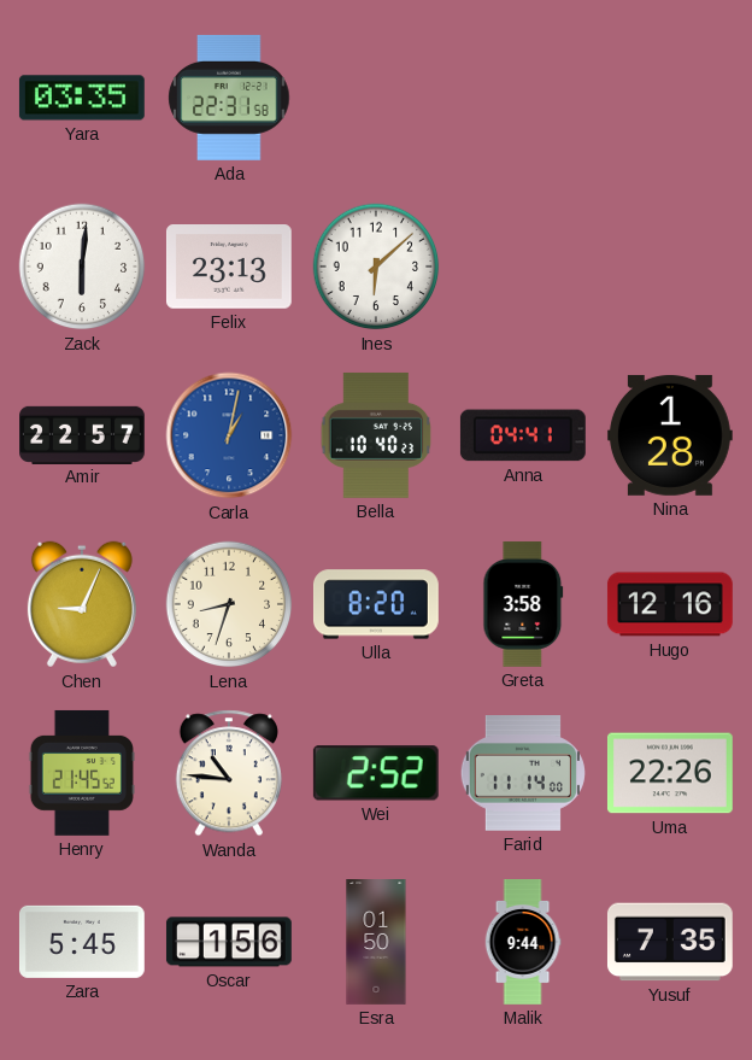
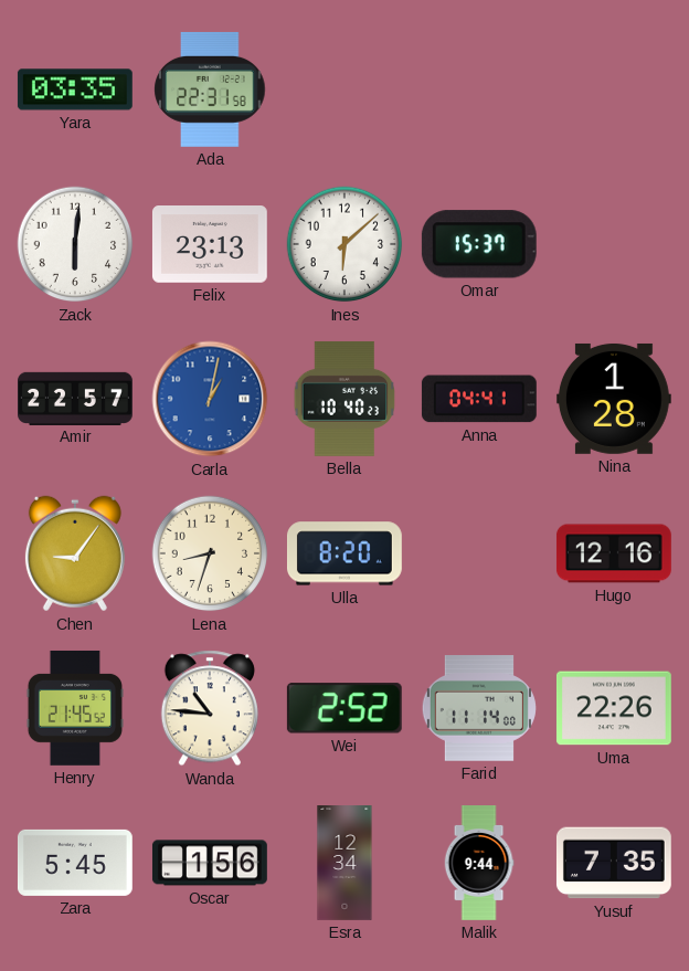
Omar: none -> 15:37 (479, 244)
Chen: 9:04 -> 9:06 (75, 553)
Greta: 3:58 -> none (523, 604)
Esra: 01:50 -> 12:34 (344, 864)
